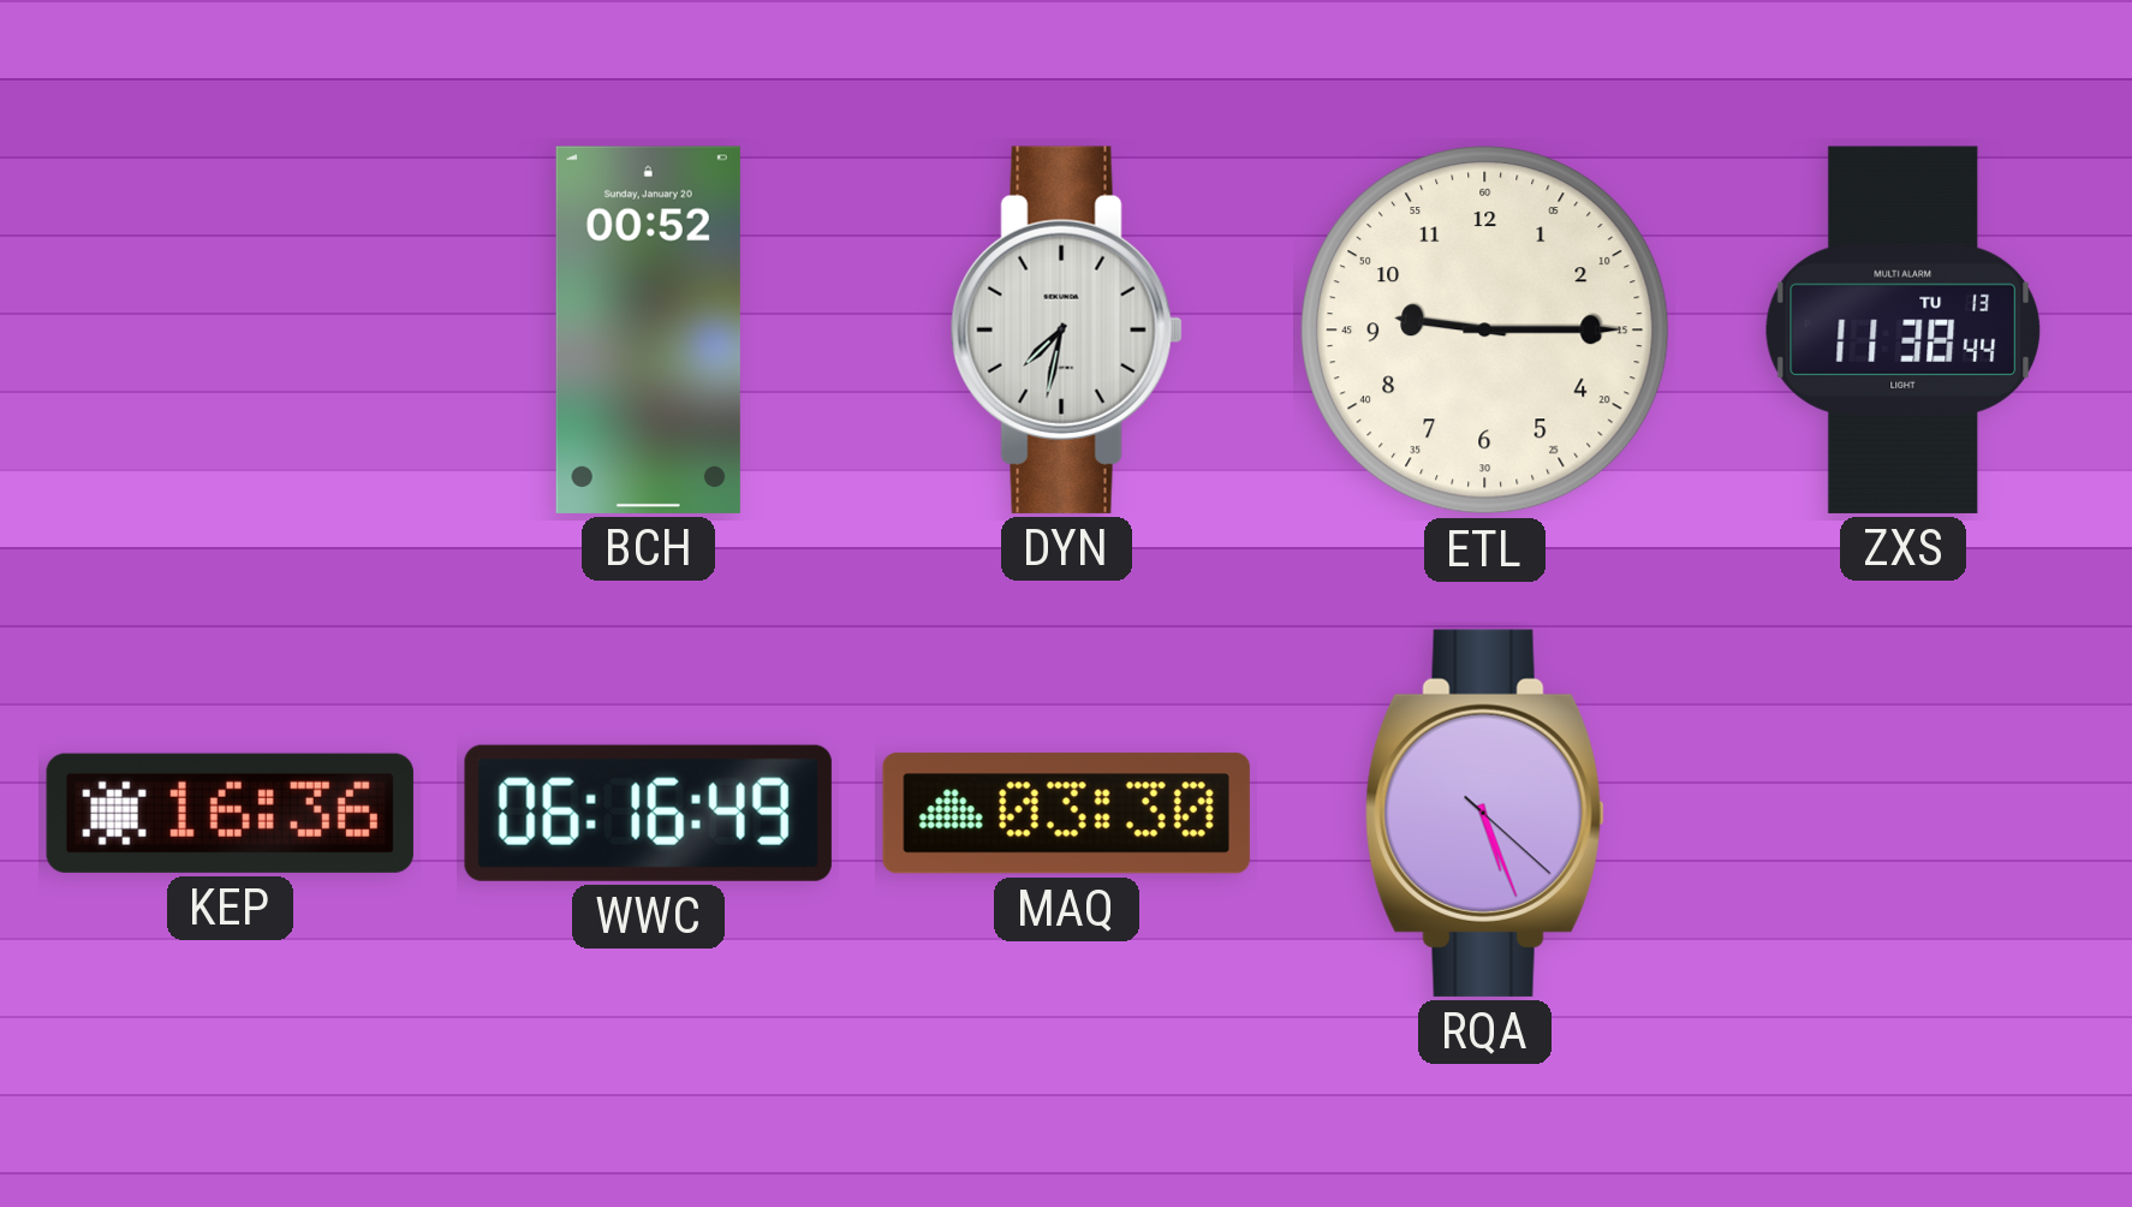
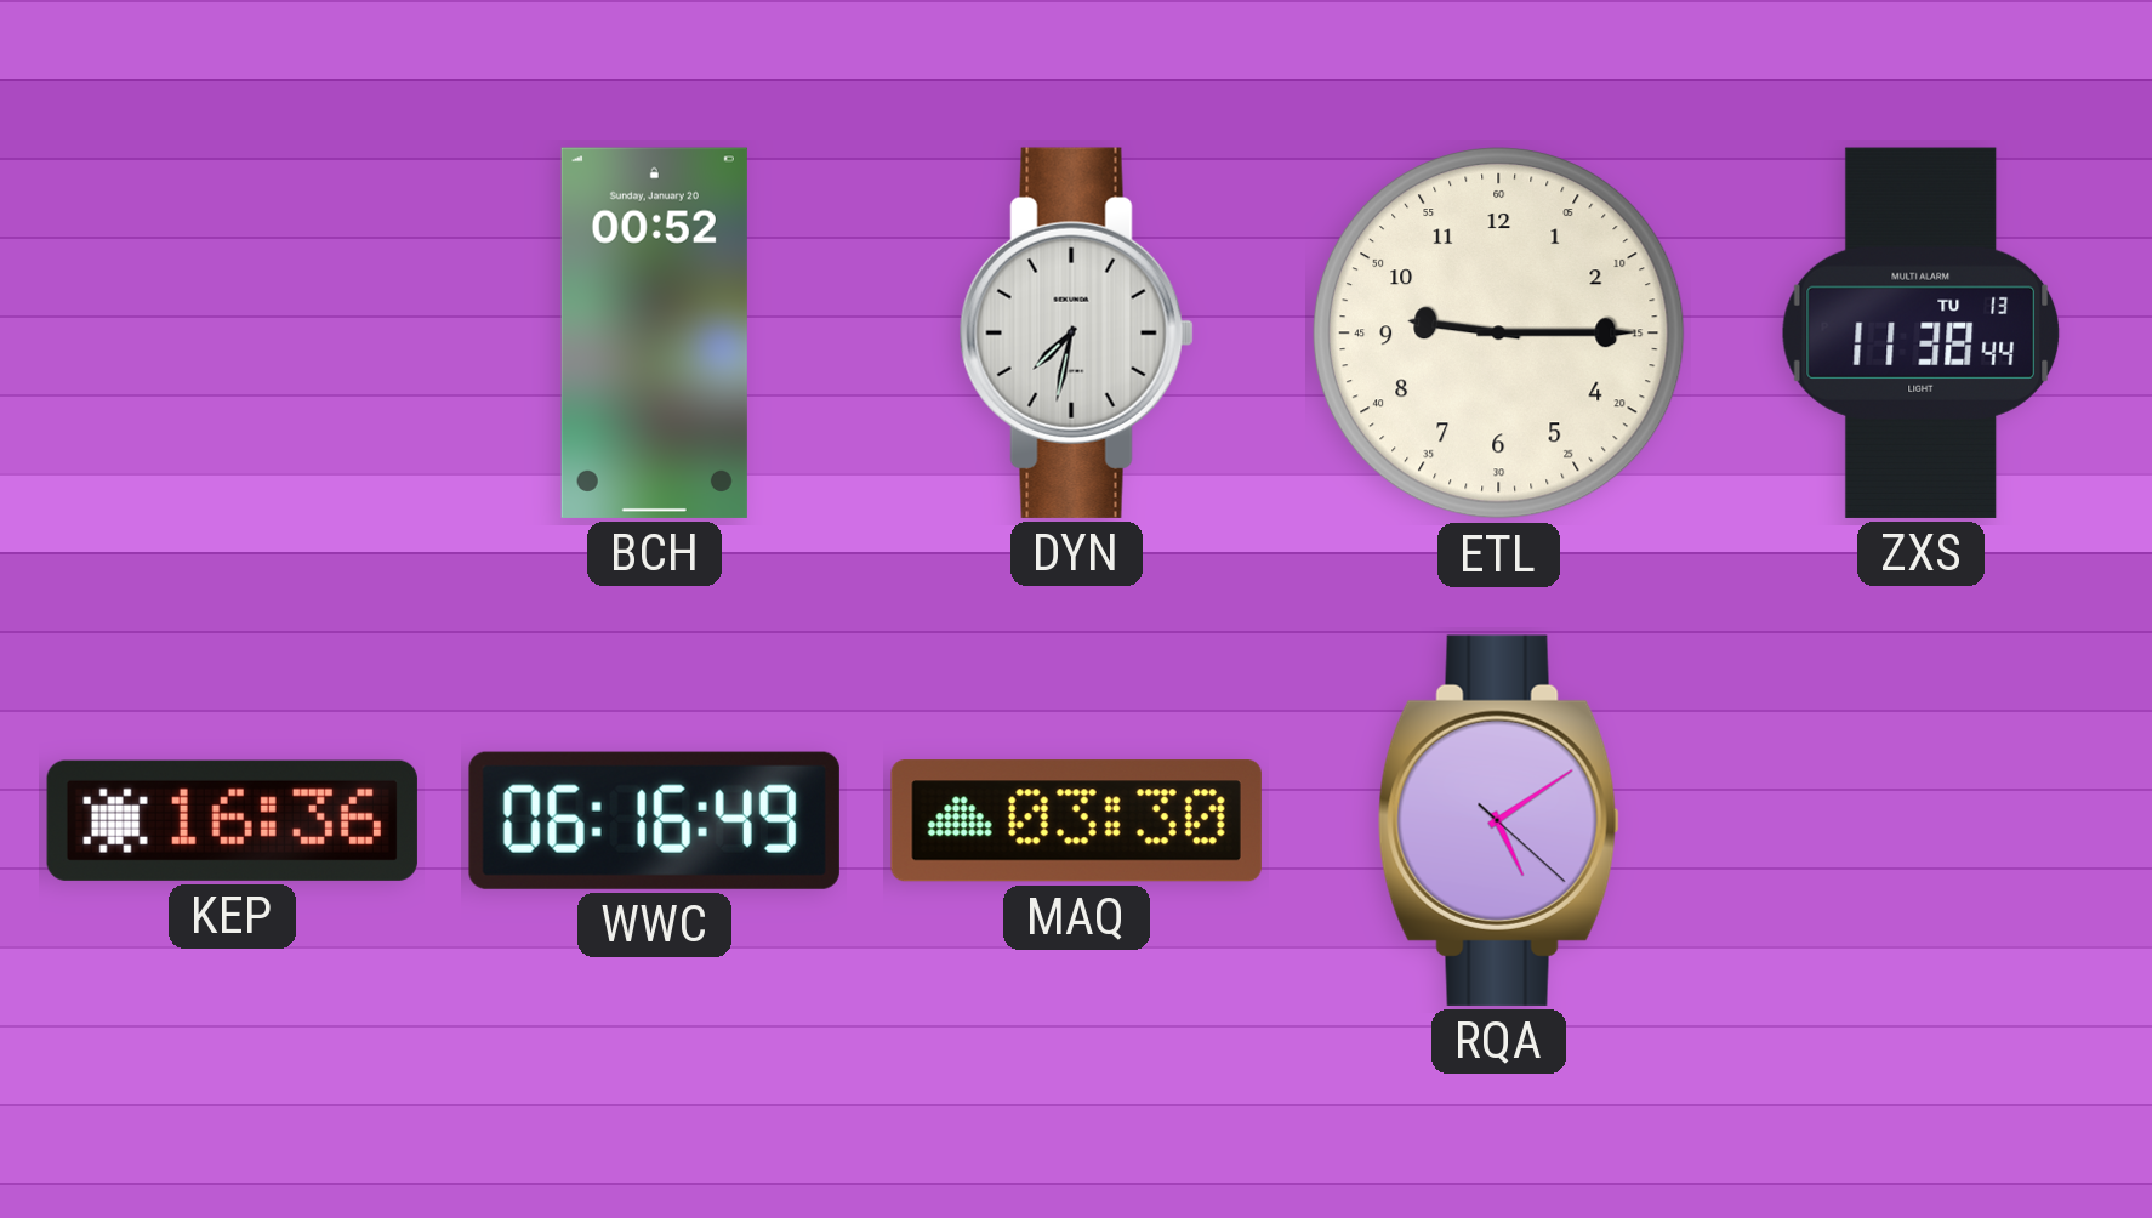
RQA: 5:26 -> 5:09 (1498, 820)
